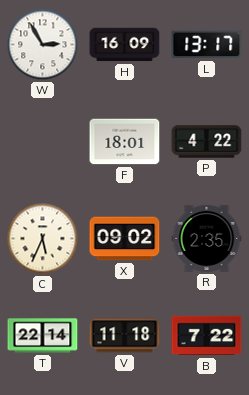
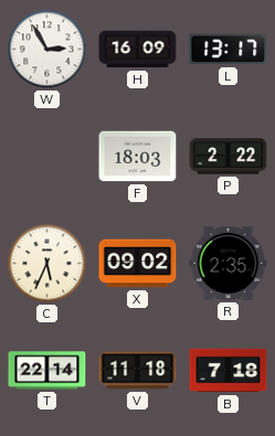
F: 18:01 -> 18:03 (138, 157)
P: 4:22 -> 2:22 (229, 157)
B: 7:22 -> 7:18 (229, 371)
